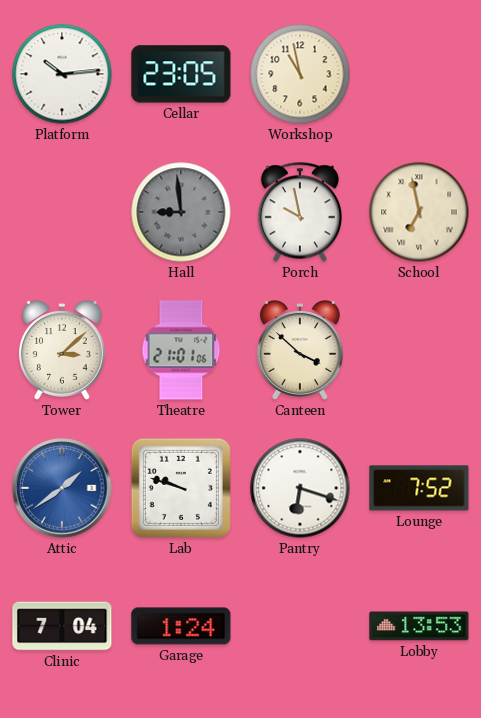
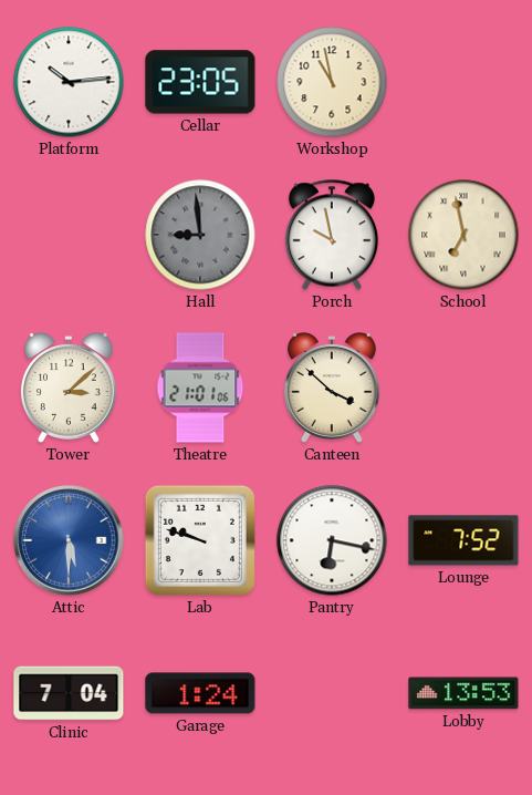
Attic: 1:39 -> 5:30 (69, 540)
Pantry: 6:18 -> 6:17 (332, 540)
